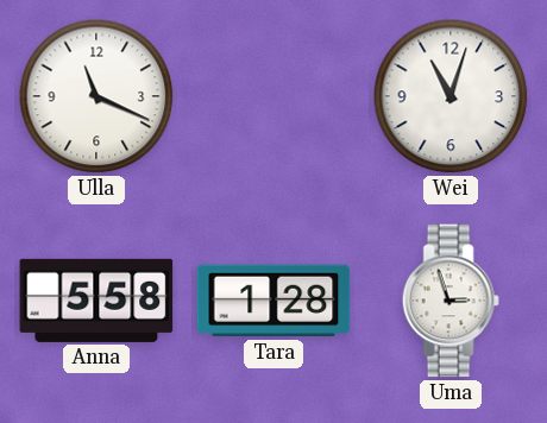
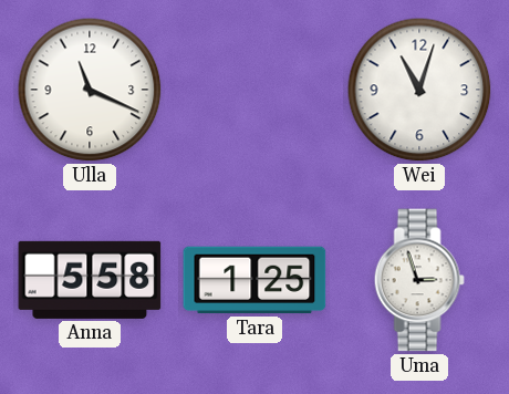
Tara: 1:28 -> 1:25 (254, 280)
